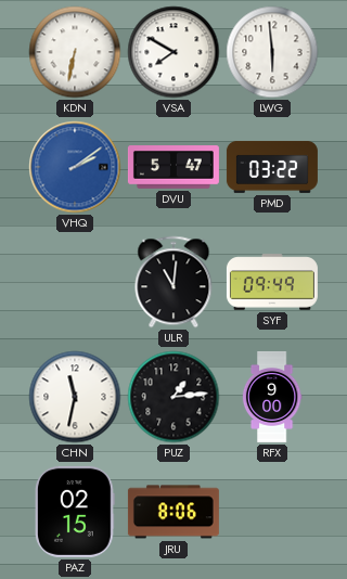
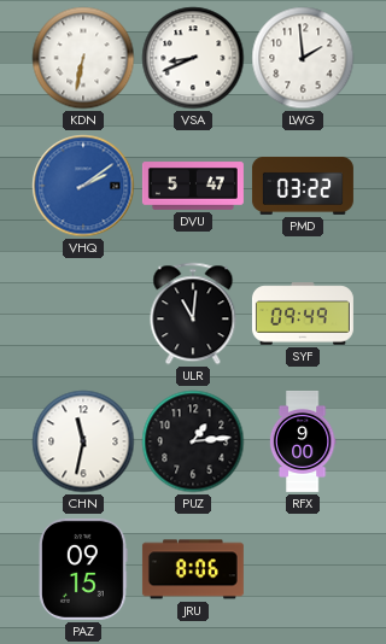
VSA: 7:50 -> 8:41 (193, 58)
LWG: 5:59 -> 1:59 (303, 58)
PAZ: 02:15 -> 09:15 (84, 569)
